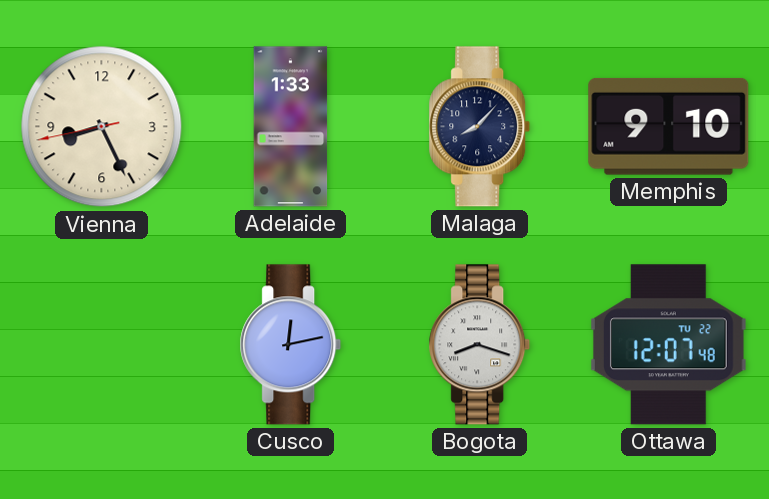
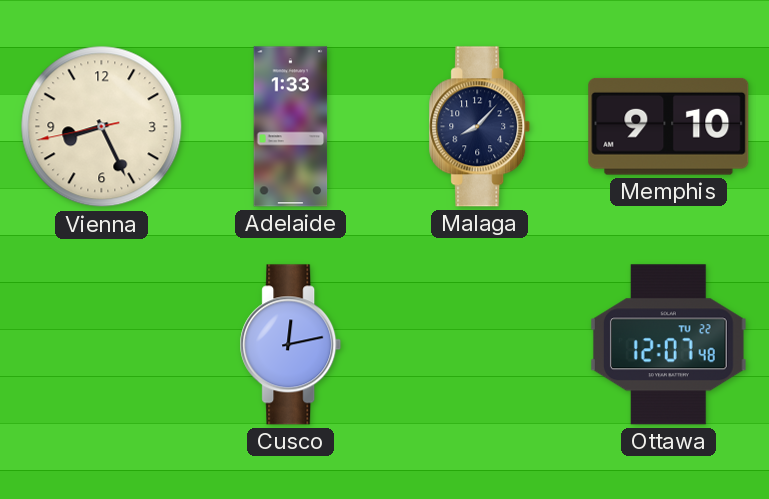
Bogota: 8:18 -> none (480, 345)
